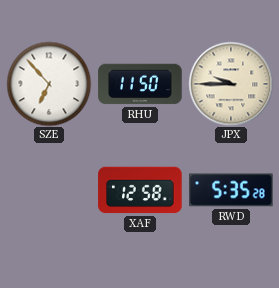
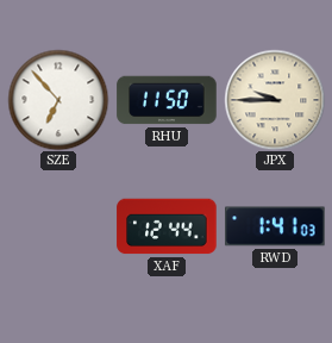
XAF: 12:58 -> 12:44 (167, 226)
RWD: 5:35 -> 1:41 (275, 226)
